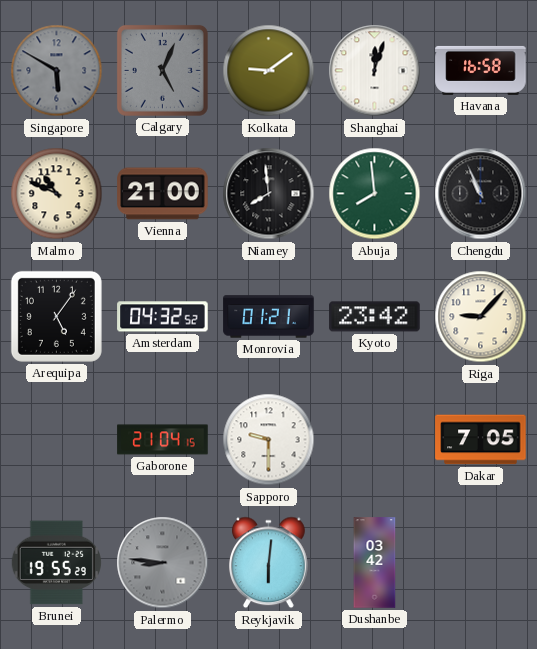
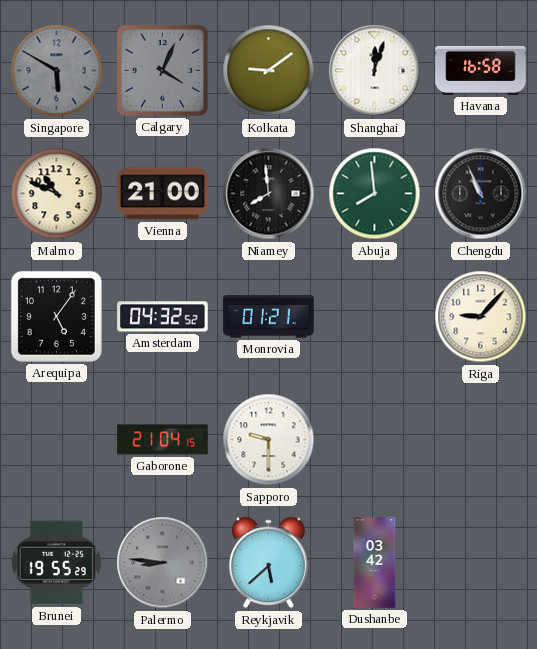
Calgary: 5:04 -> 4:04 (162, 70)
Kyoto: 23:42 -> none (375, 317)
Dakar: 7:05 -> none (481, 440)
Reykjavik: 6:01 -> 5:38 (269, 563)
